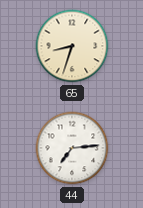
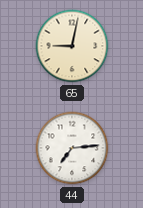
65: 8:33 -> 9:02 (72, 46)
